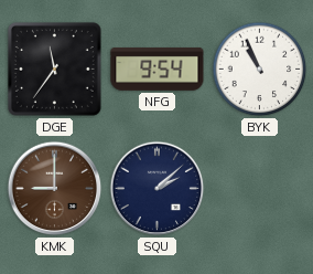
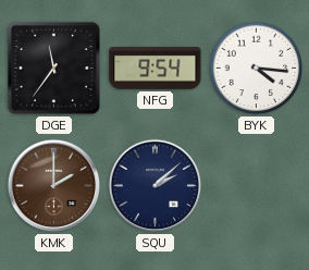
BYK: 10:56 -> 4:16 (257, 69)
KMK: 9:00 -> 2:00 (54, 186)
